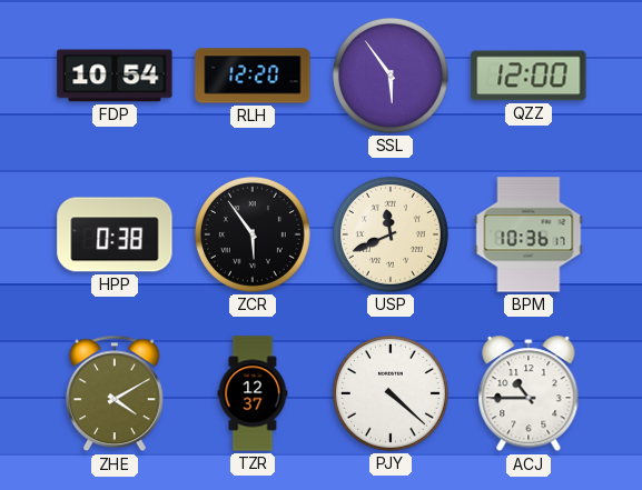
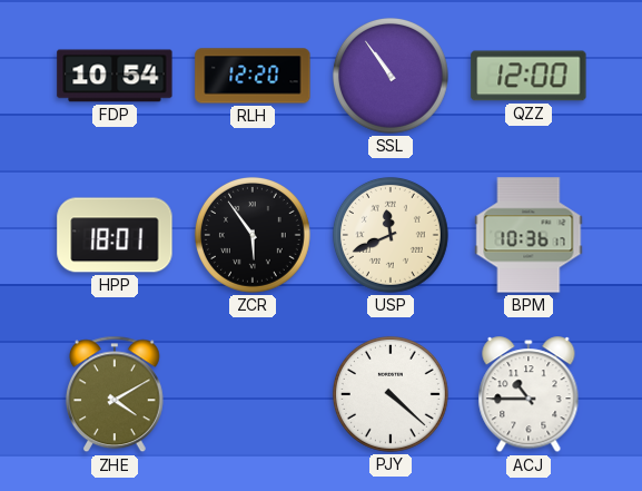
SSL: 5:54 -> 10:54 (391, 76)
HPP: 0:38 -> 18:01 (115, 235)
TZR: 12:37 -> none (253, 393)
